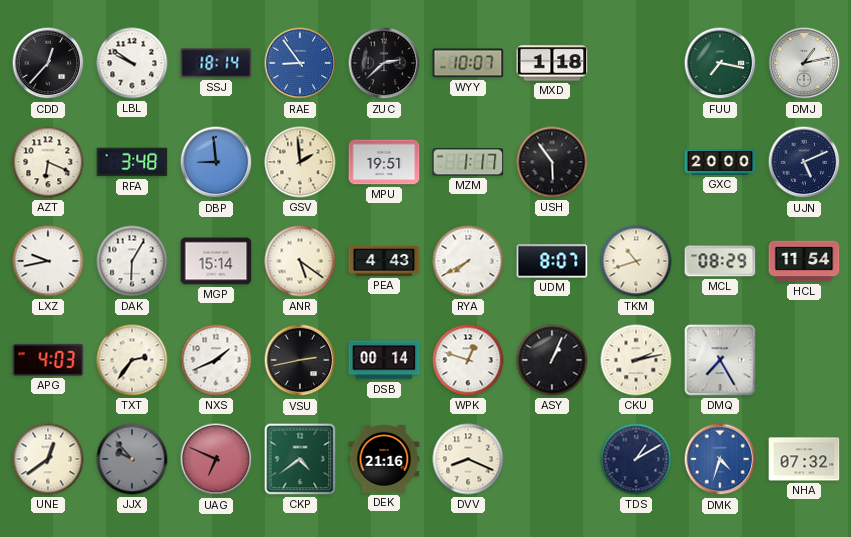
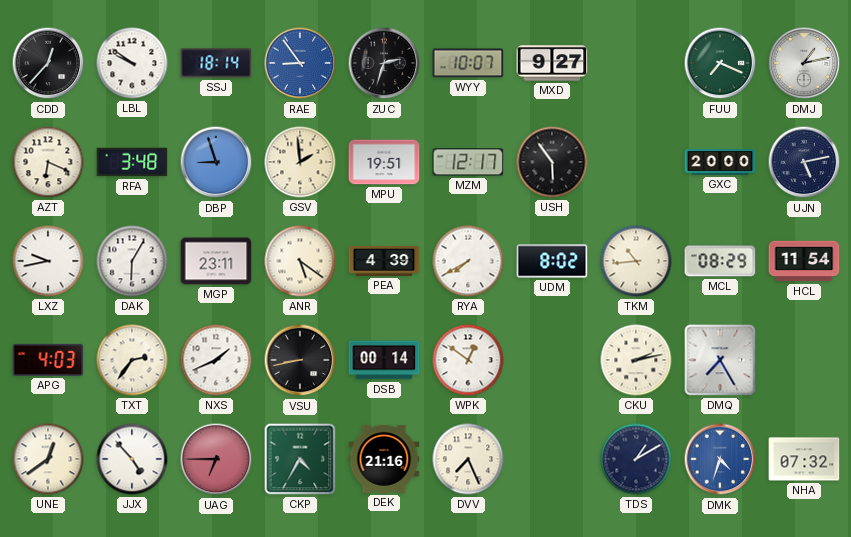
ZUC: 2:38 -> 2:33 (384, 63)
MXD: 1:18 -> 9:27 (552, 63)
FUU: 7:17 -> 7:19 (720, 63)
DBP: 8:59 -> 8:57 (216, 162)
MZM: 1:17 -> 12:17 (468, 162)
UJN: 5:11 -> 5:13 (804, 162)
MGP: 15:14 -> 23:11 (216, 261)
PEA: 4:43 -> 4:39 (384, 261)
UDM: 8:07 -> 8:02 (552, 261)
TKM: 10:42 -> 10:44 (636, 261)
VSU: 2:43 -> 8:43 (300, 360)
WPK: 12:48 -> 12:51 (468, 360)
ASY: 1:04 -> none (552, 360)
JJX: 9:53 -> 4:53 (132, 459)
JJX dial: grey -> white (132, 459)
UAG: 6:49 -> 6:45 (216, 459)
CKP: 4:39 -> 4:35 (300, 459)
DVV: 8:19 -> 7:26 (468, 459)
